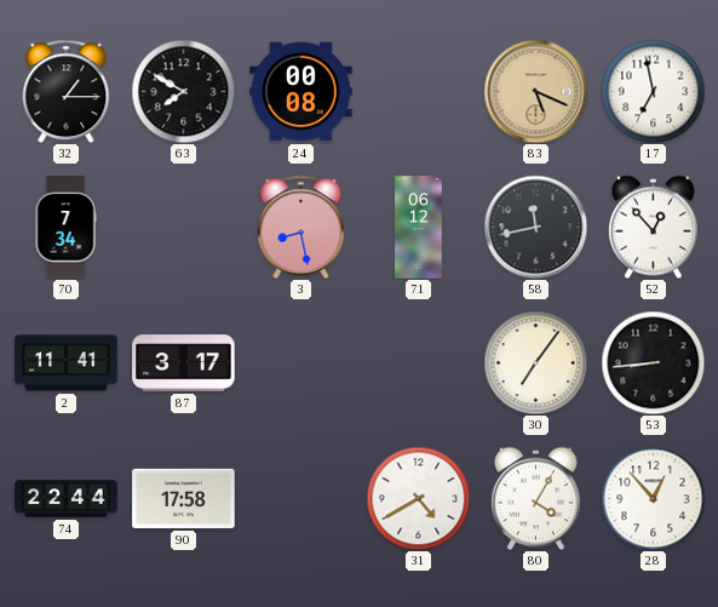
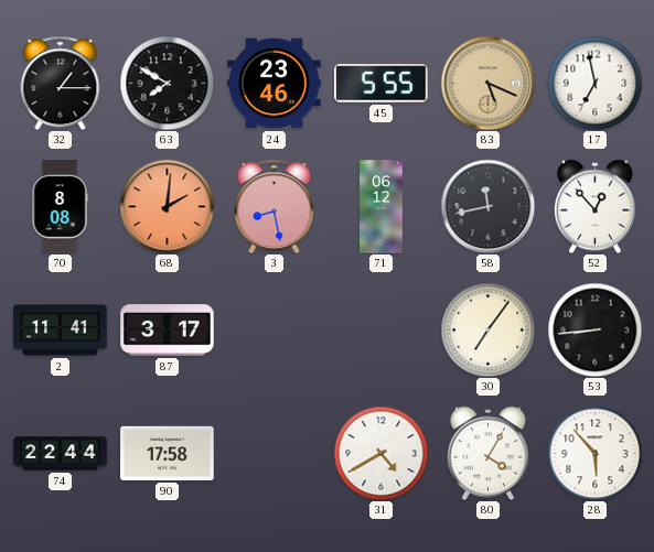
24: 00:08 -> 23:46 (275, 84)
45: none -> 5:55 (382, 84)
70: 7:34 -> 8:08 (60, 207)
68: none -> 2:01 (167, 206)
28: 12:53 -> 5:53 (594, 453)
